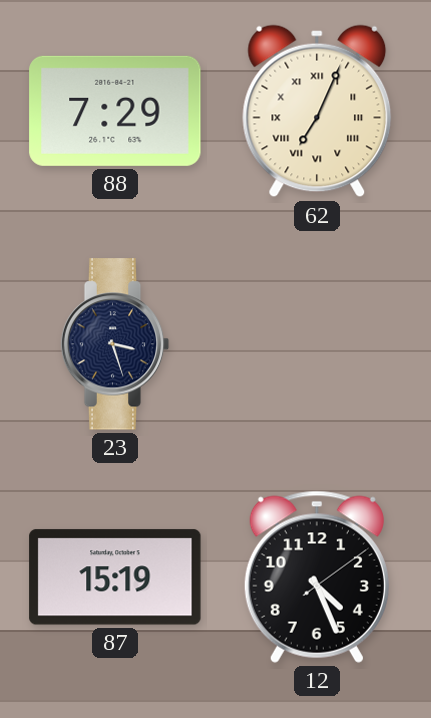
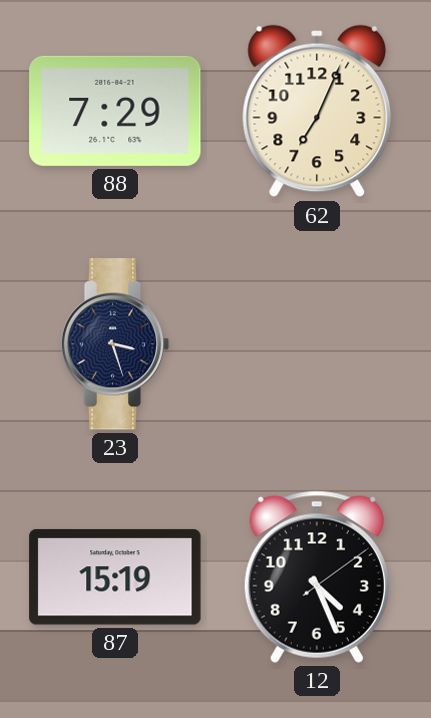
62 numerals: Roman -> Arabic (317, 111)
